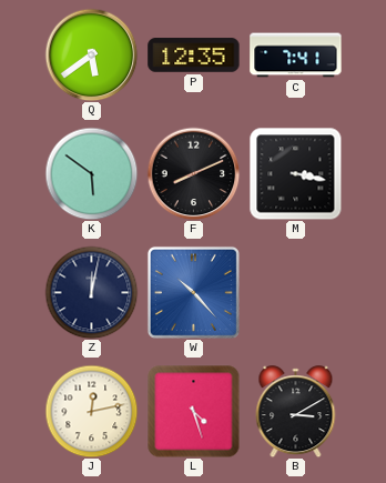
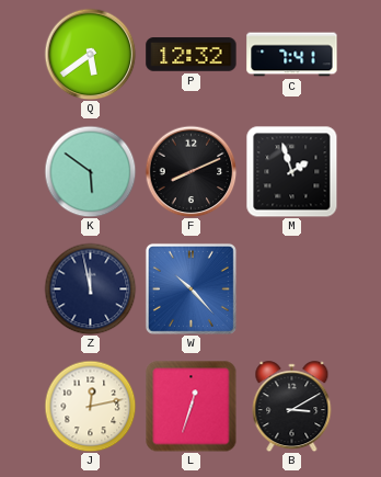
P: 12:35 -> 12:32 (192, 55)
M: 3:17 -> 1:57 (291, 171)
Z: 12:02 -> 11:58 (90, 288)
L: 4:27 -> 12:33 (190, 406)
